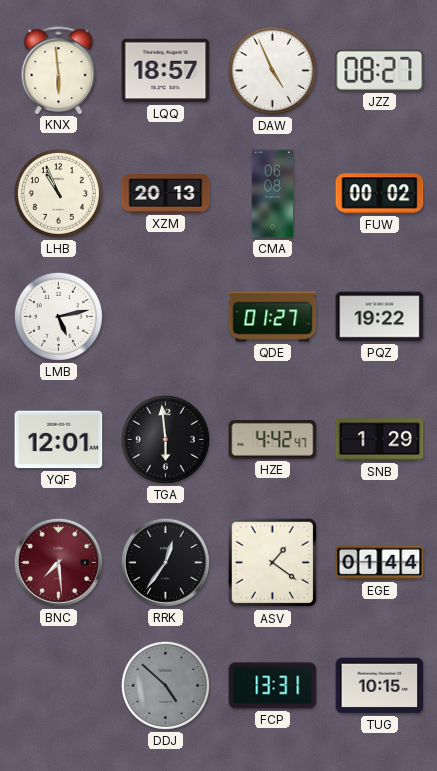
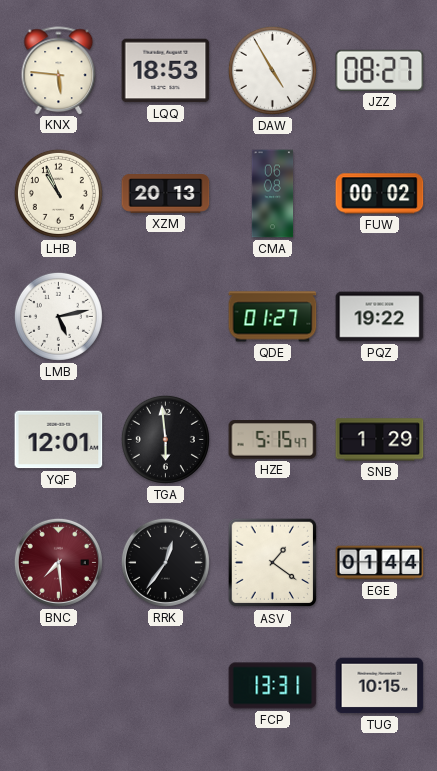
KNX: 5:59 -> 5:46 (59, 70)
LQQ: 18:57 -> 18:53 (166, 71)
DAW: 4:56 -> 4:55 (272, 70)
HZE: 4:42 -> 5:15 (273, 440)
DDJ: 4:52 -> none (165, 685)
